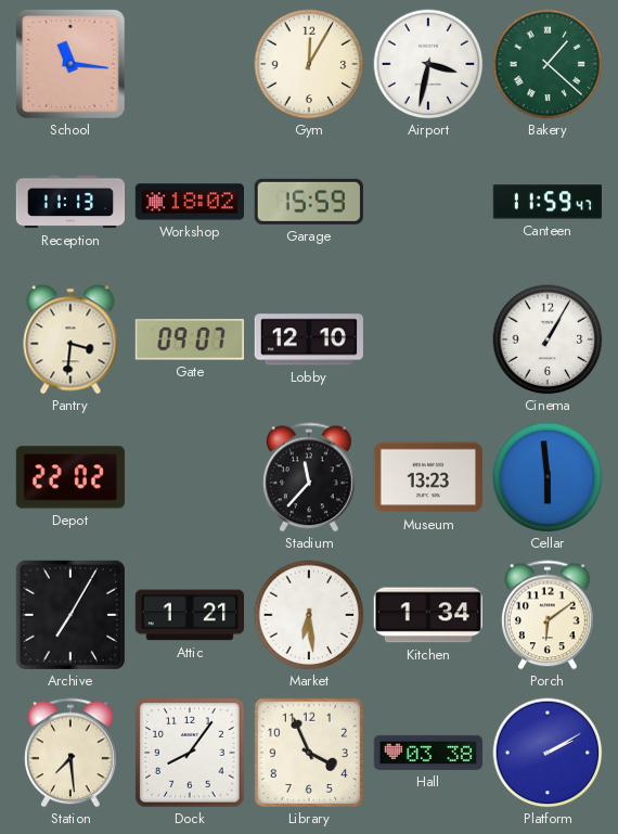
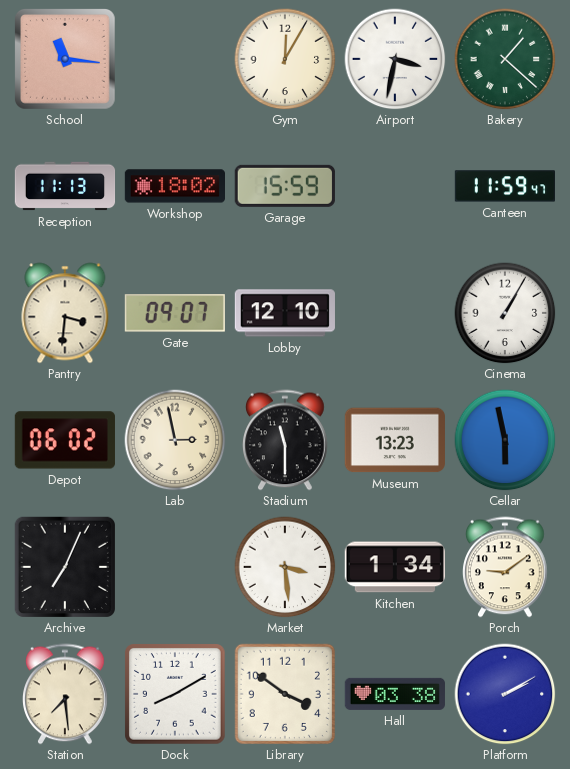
Depot: 22:02 -> 06:02 (65, 440)
Lab: none -> 2:58 (175, 440)
Stadium: 11:37 -> 11:30 (286, 440)
Cellar: 5:59 -> 5:58 (505, 440)
Archive: 7:05 -> 7:04 (65, 567)
Attic: 1:21 -> none (189, 615)
Market: 6:29 -> 3:29 (285, 567)
Porch: 6:09 -> 9:09 (506, 567)
Dock: 8:06 -> 8:10 (175, 694)
Library: 3:56 -> 3:51 (285, 694)
